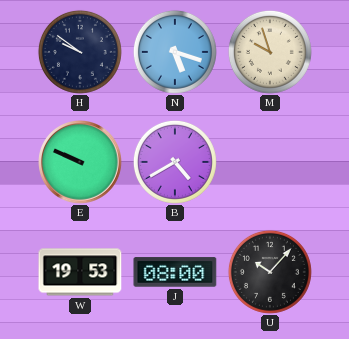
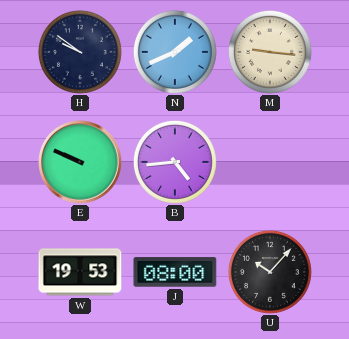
N: 5:18 -> 1:41 (175, 52)
M: 9:57 -> 9:16 (270, 52)
B: 4:40 -> 4:44 (175, 162)
